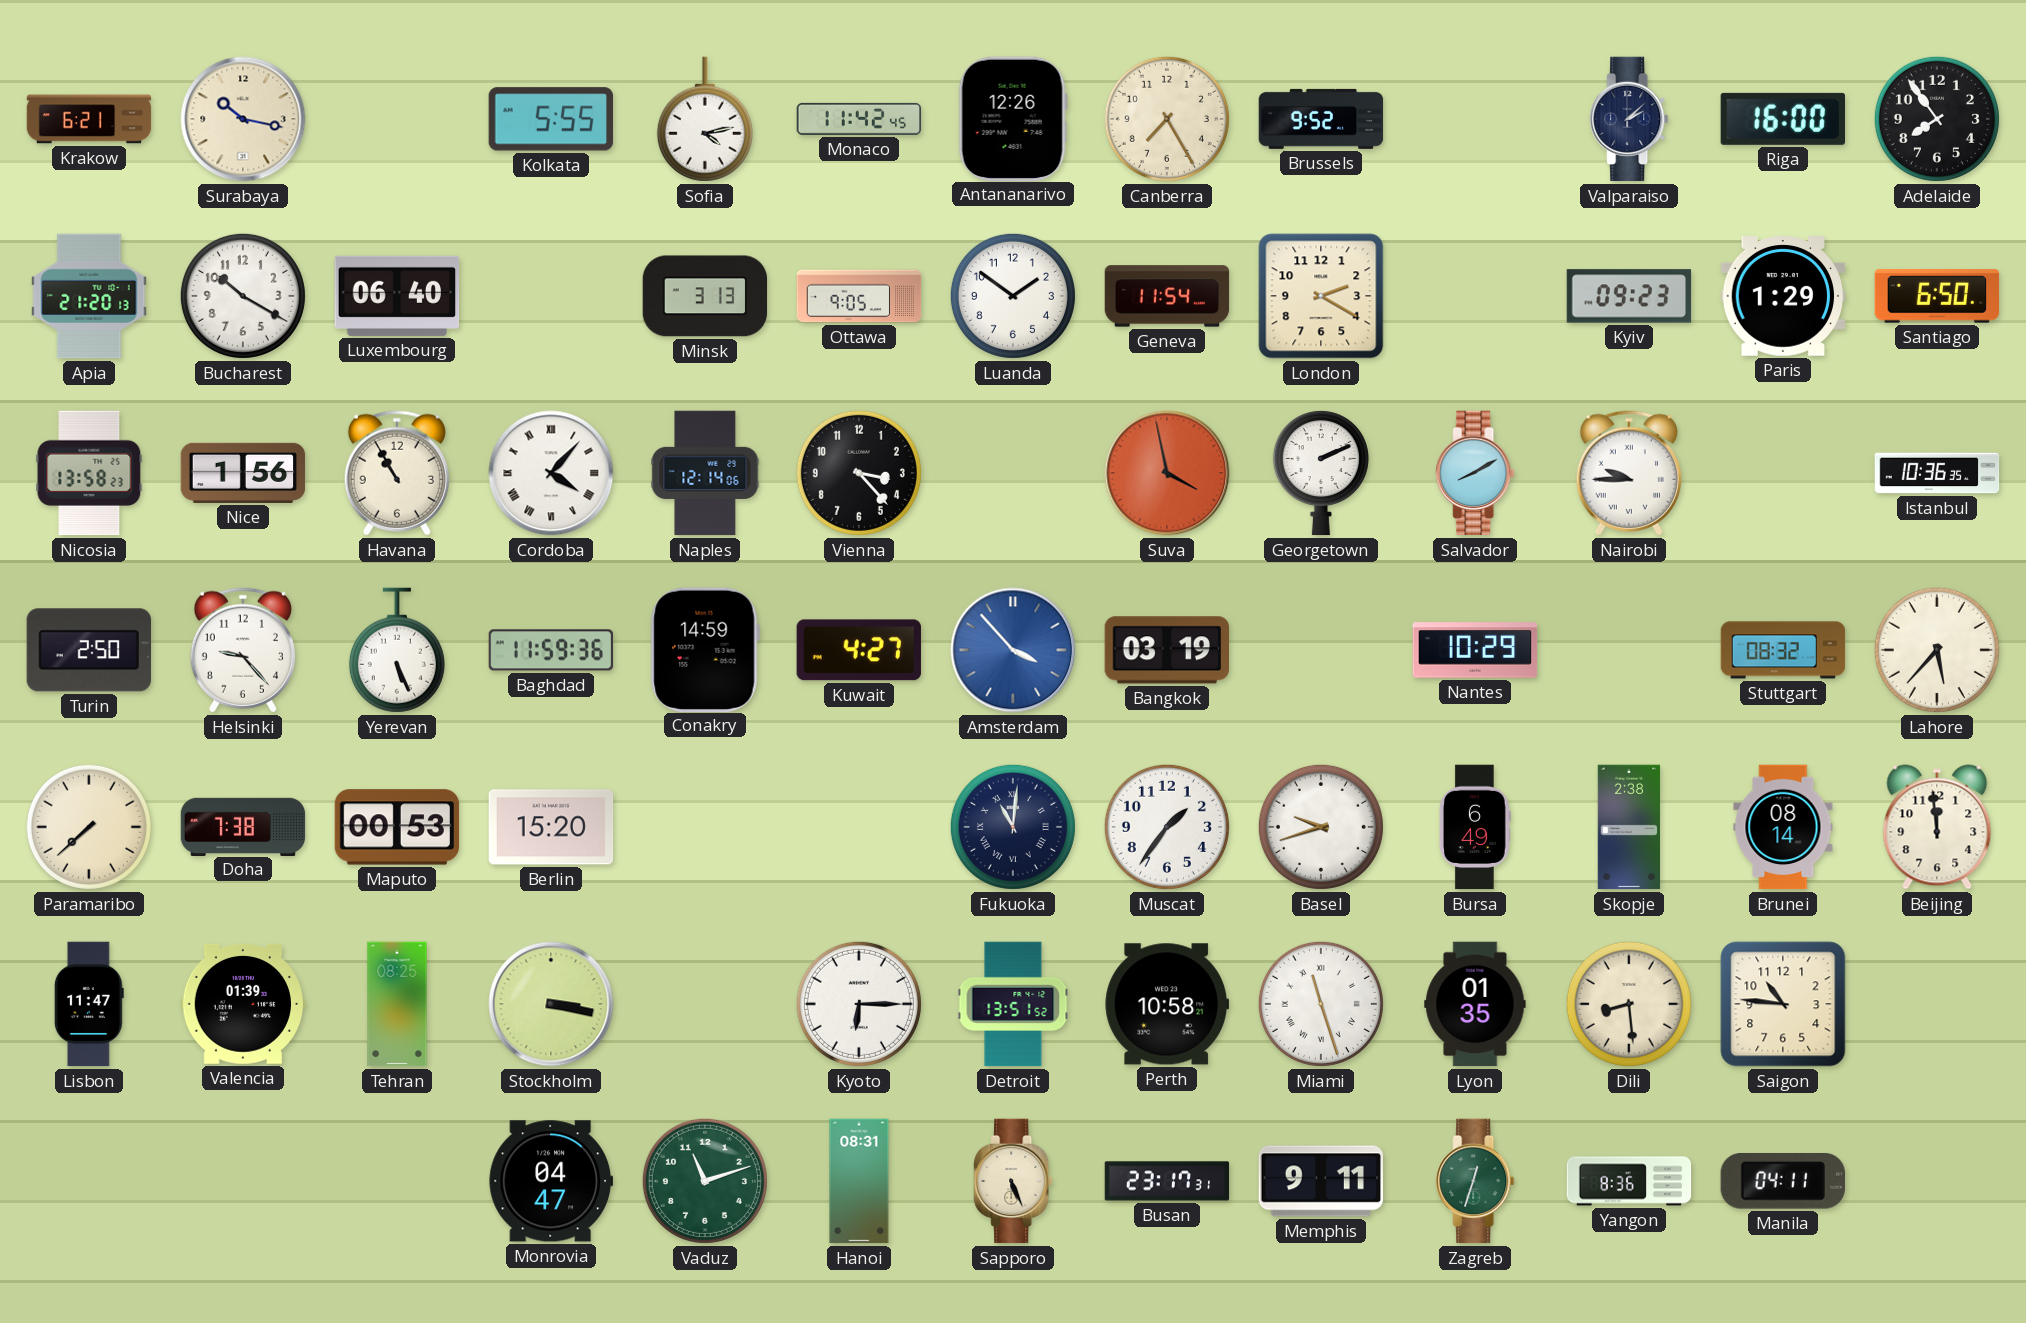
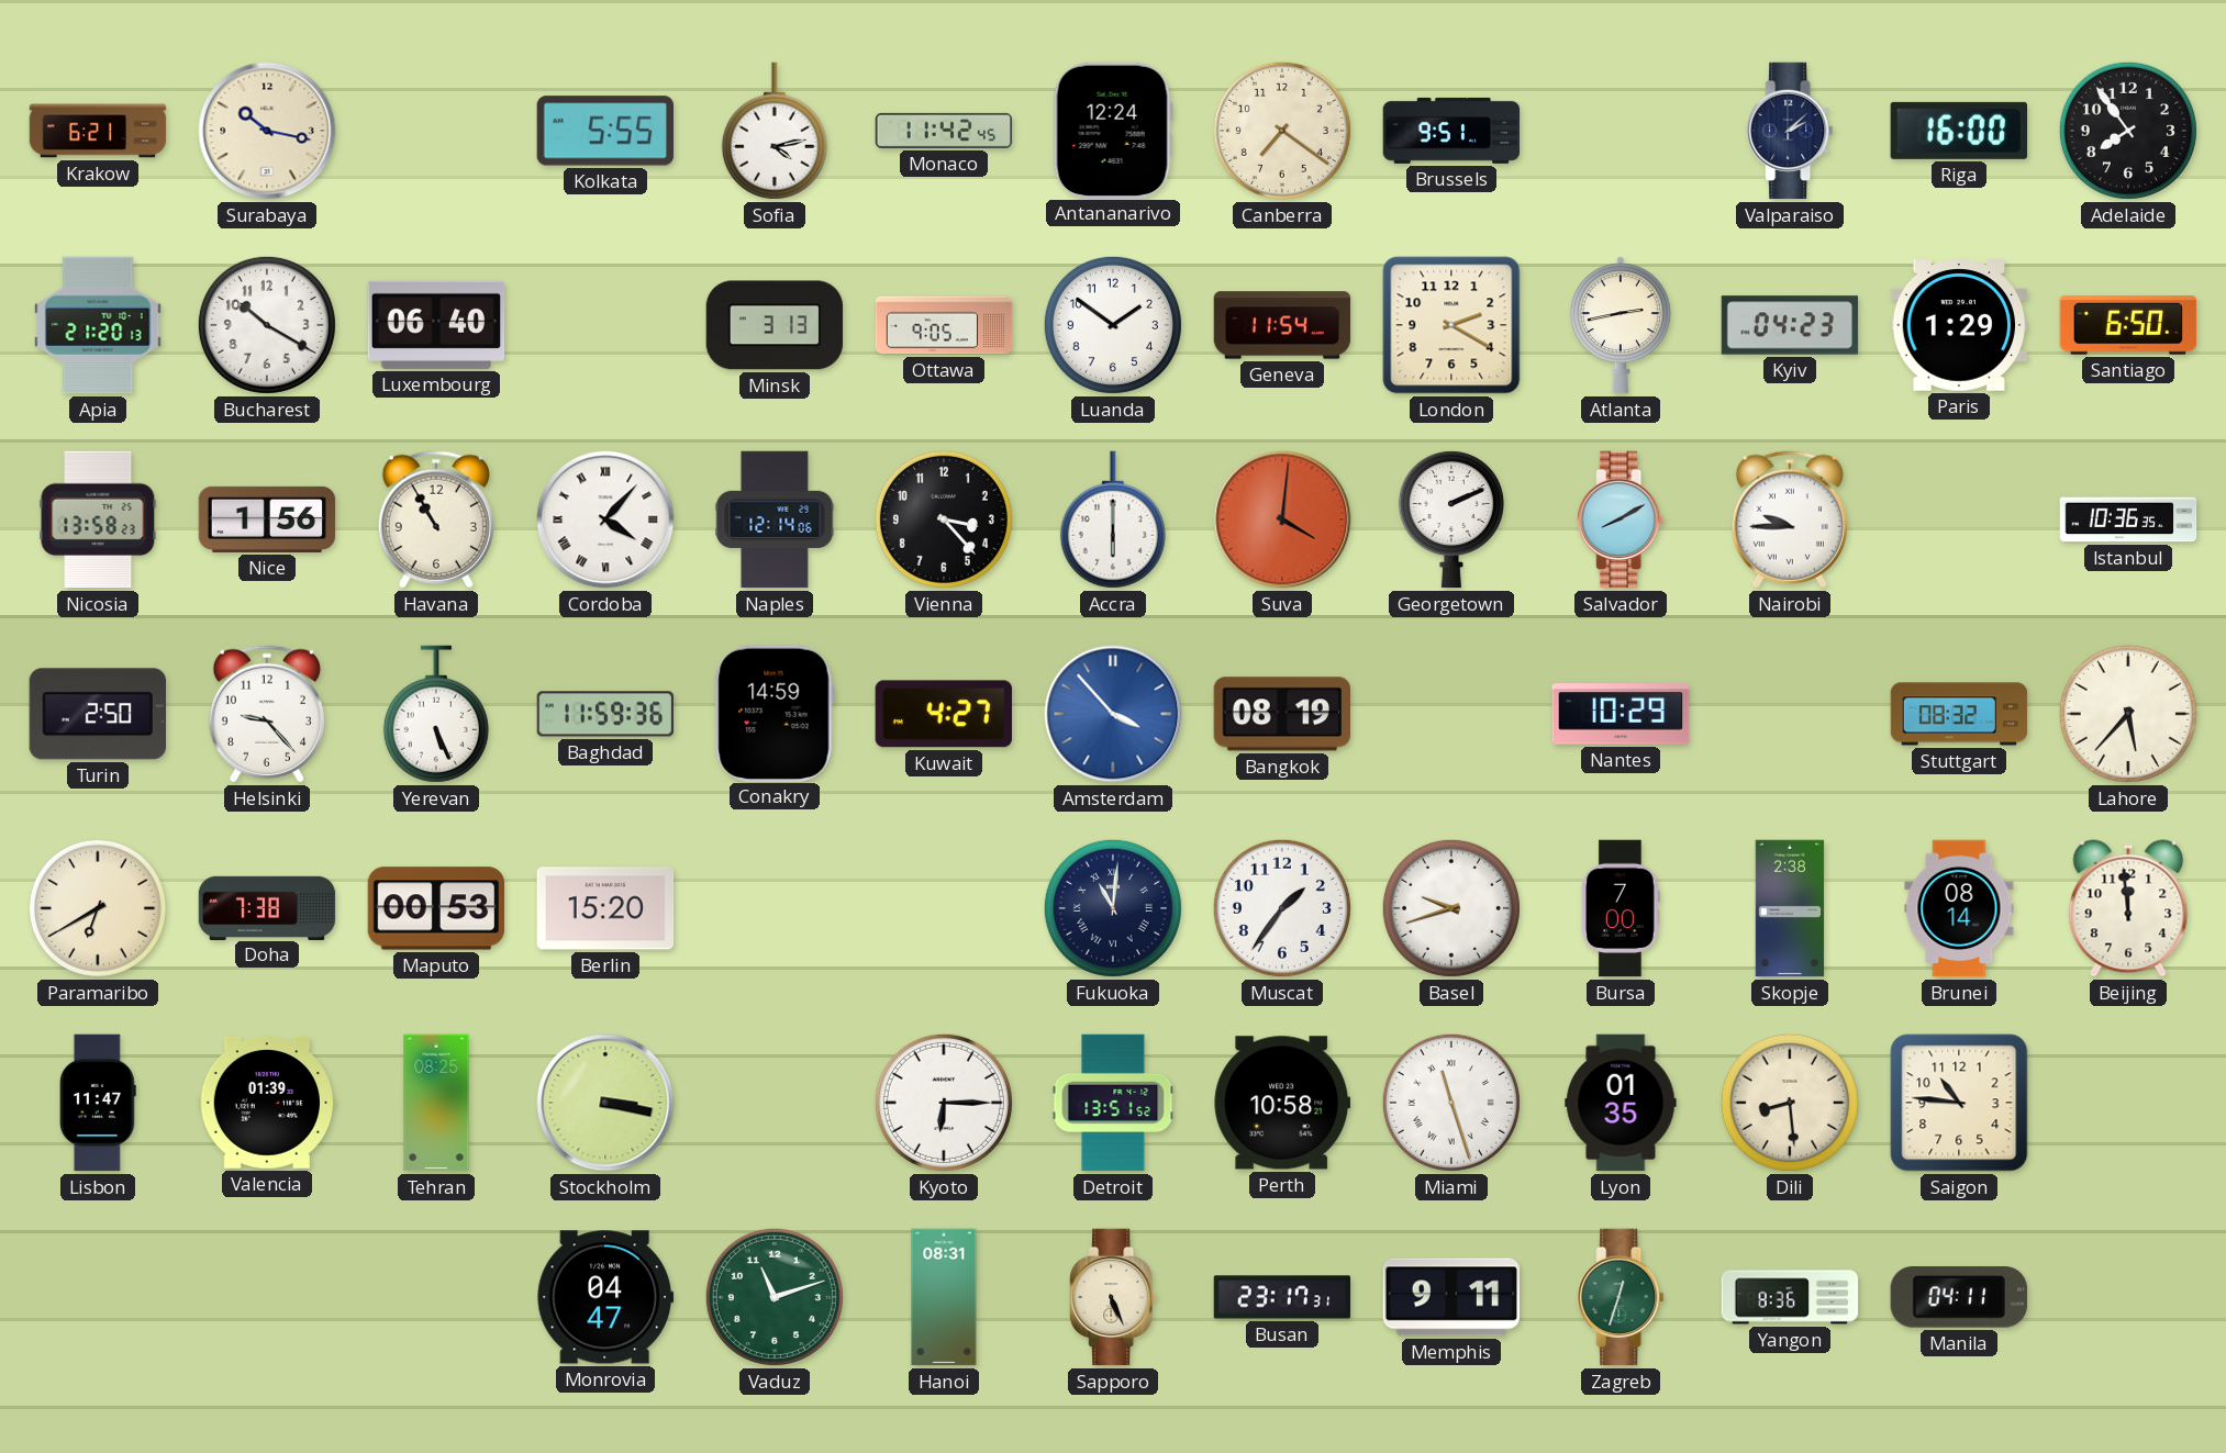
Antananarivo: 12:26 -> 12:24 (1113, 130)
Canberra: 7:25 -> 7:21 (1282, 131)
Brussels: 9:52 -> 9:51 (1451, 131)
Atlanta: none -> 2:43 (1621, 325)
Kyiv: 09:23 -> 04:23 (1790, 325)
Accra: none -> 6:00 (1113, 519)
Suva: 3:58 -> 4:01 (1282, 519)
Bangkok: 03:19 -> 08:19 (1281, 714)
Paramaribo: 7:38 -> 6:40 (98, 908)
Bursa: 6:49 -> 7:00 (1621, 908)
